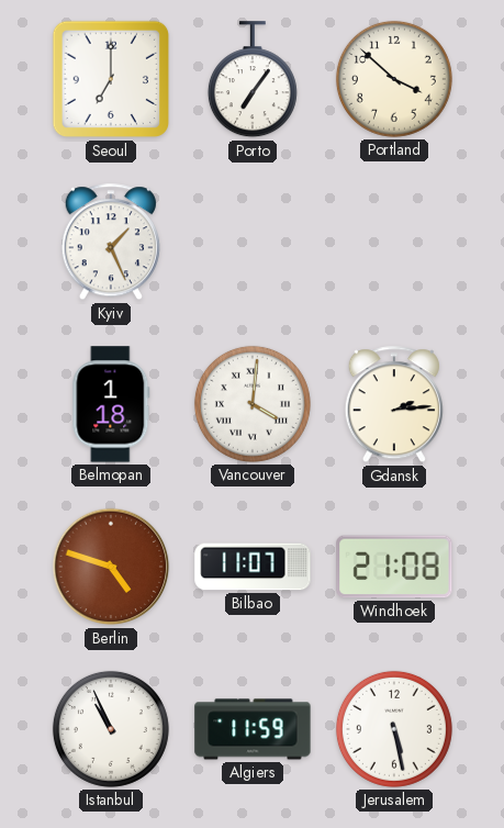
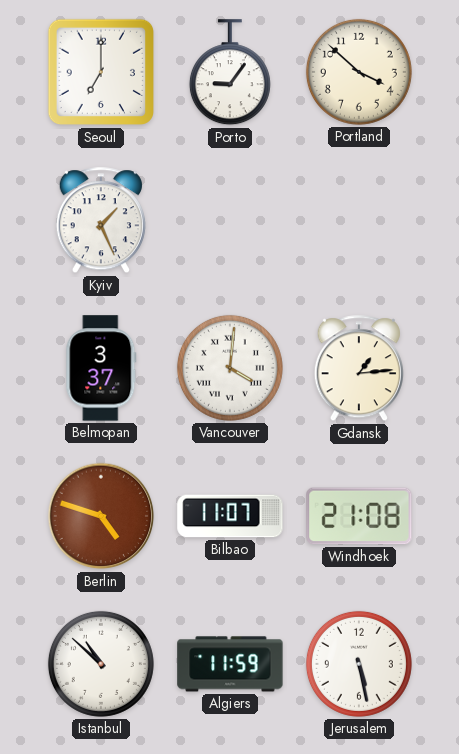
Porto: 7:06 -> 9:06 (230, 73)
Belmopan: 1:18 -> 3:37 (101, 368)
Gdansk: 2:14 -> 1:14 (359, 369)
Istanbul: 10:56 -> 10:52 (101, 664)
